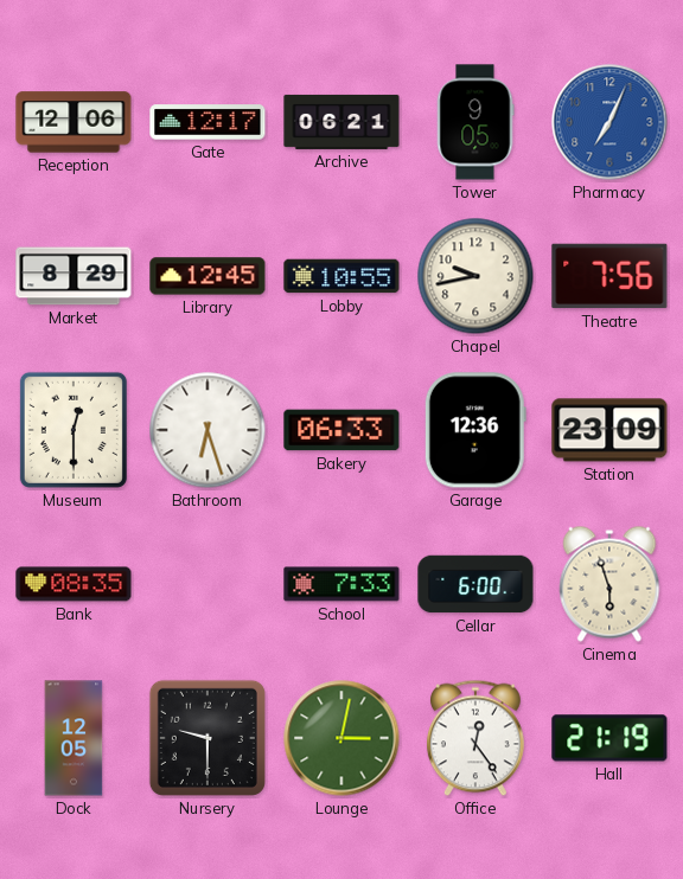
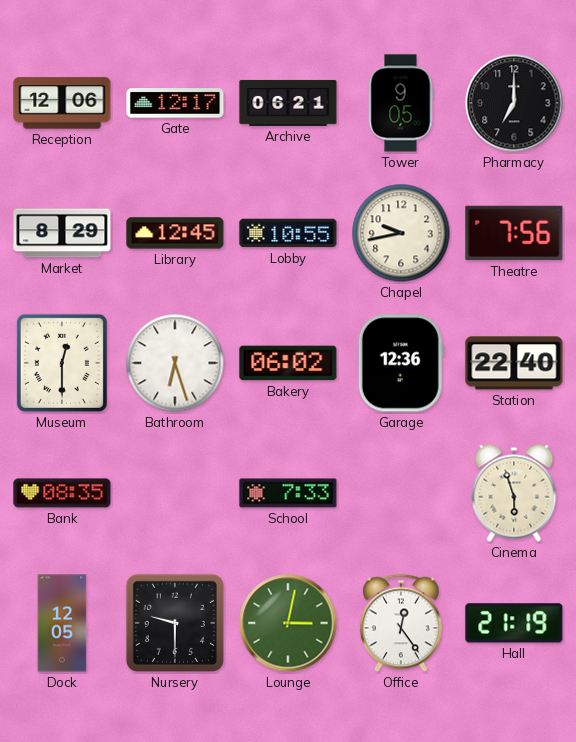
Pharmacy: 7:04 -> 7:00 (514, 103)
Pharmacy dial: blue -> black (514, 103)
Bakery: 06:33 -> 06:02 (288, 363)
Station: 23:09 -> 22:40 (514, 363)
Cellar: 6:00 -> none (475, 584)
